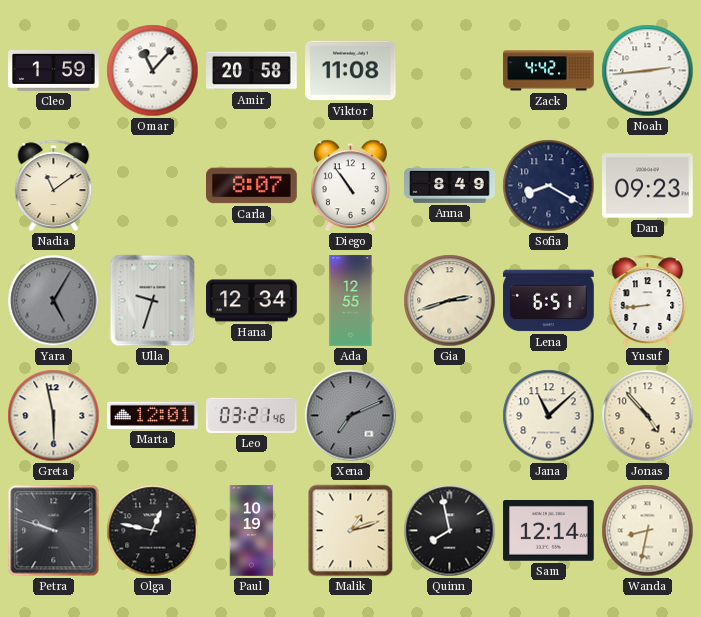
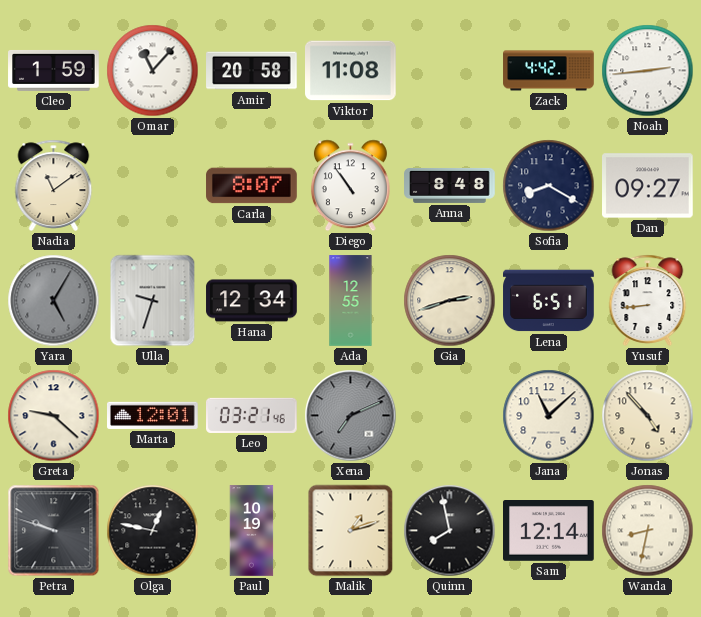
Anna: 8:49 -> 8:48 (450, 185)
Dan: 09:23 -> 09:27 (648, 186)
Greta: 5:58 -> 9:22 (54, 416)
